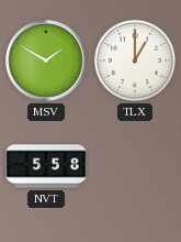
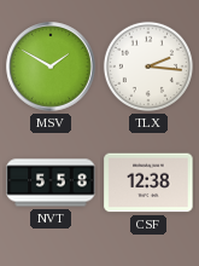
TLX: 1:00 -> 2:16 (148, 66)
CSF: none -> 12:38 (148, 183)
